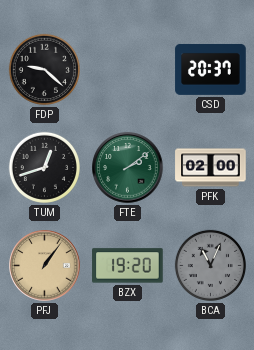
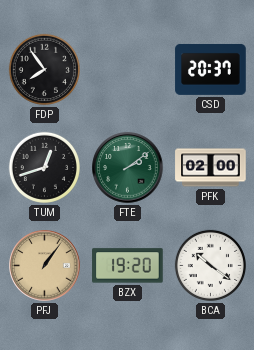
FDP: 9:22 -> 7:54 (44, 69)
BCA: 11:04 -> 10:21 (210, 265)
BCA dial: grey -> white (210, 265)
